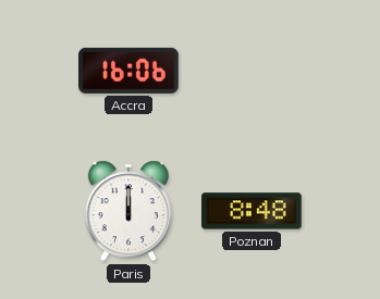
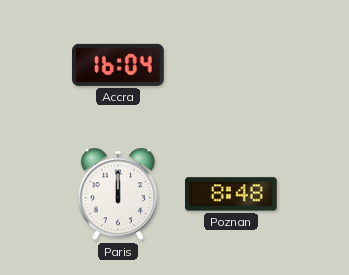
Accra: 16:06 -> 16:04 (118, 65)
